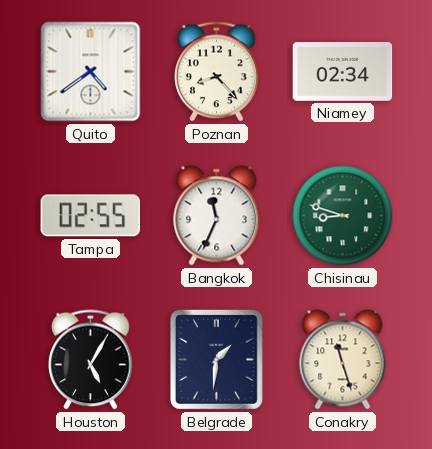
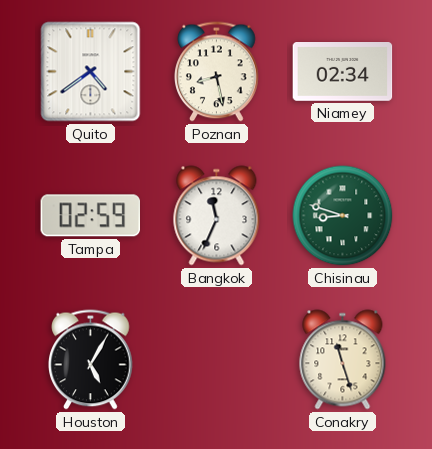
Poznan: 8:23 -> 8:28 (217, 72)
Tampa: 02:55 -> 02:59 (91, 216)
Belgrade: 1:31 -> none (216, 360)
